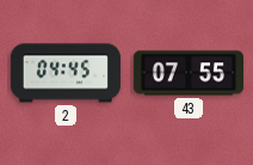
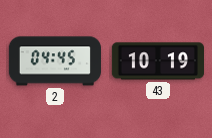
43: 07:55 -> 10:19 (157, 61)
